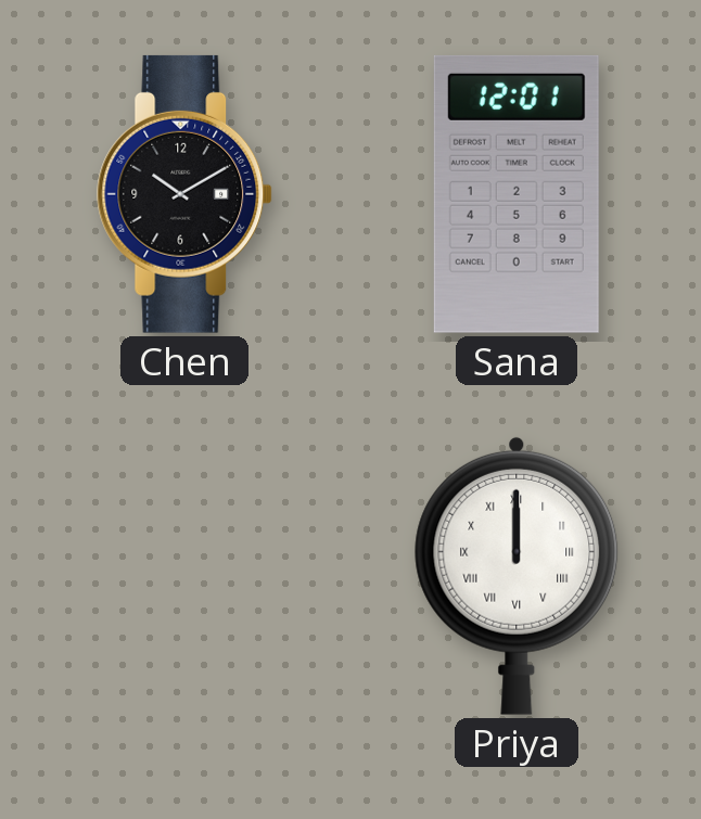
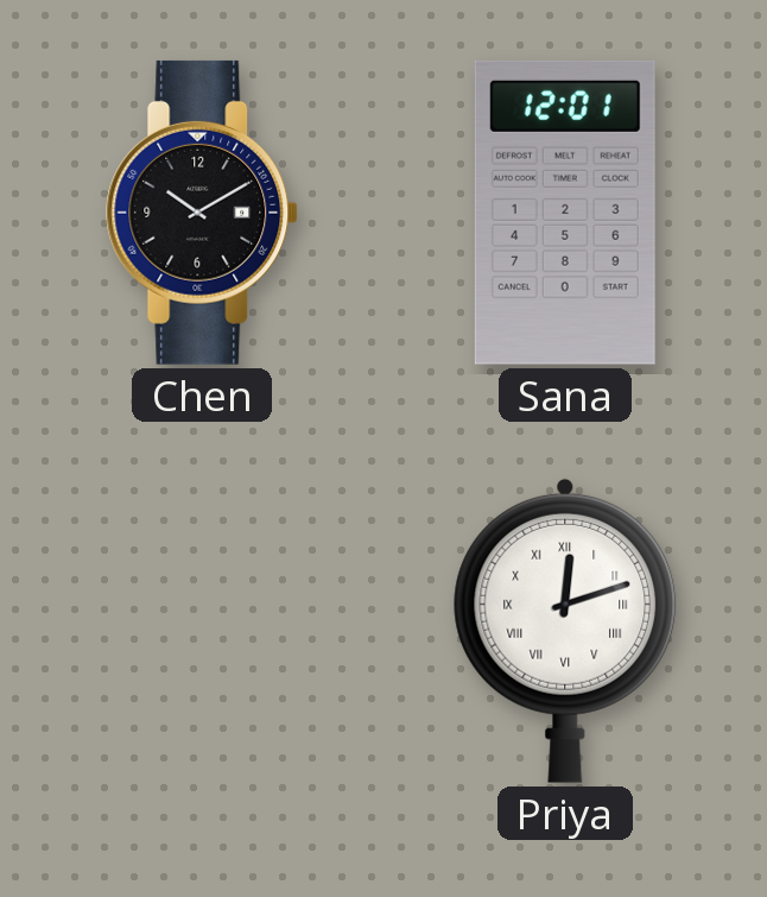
Priya: 12:00 -> 12:12 (565, 631)
